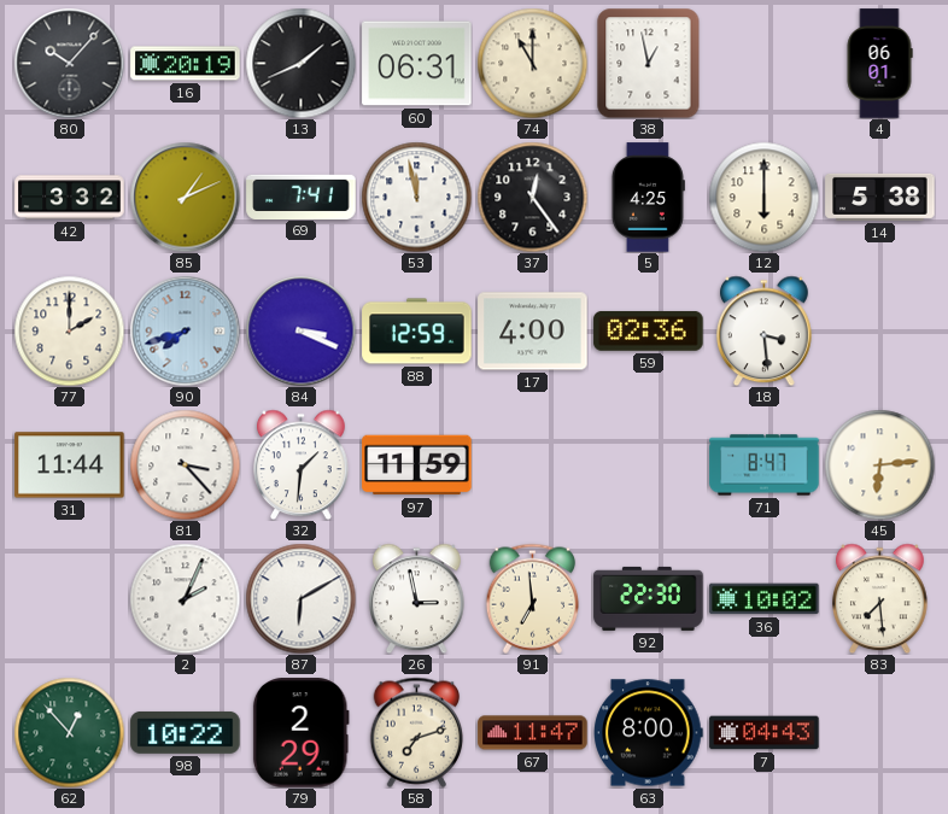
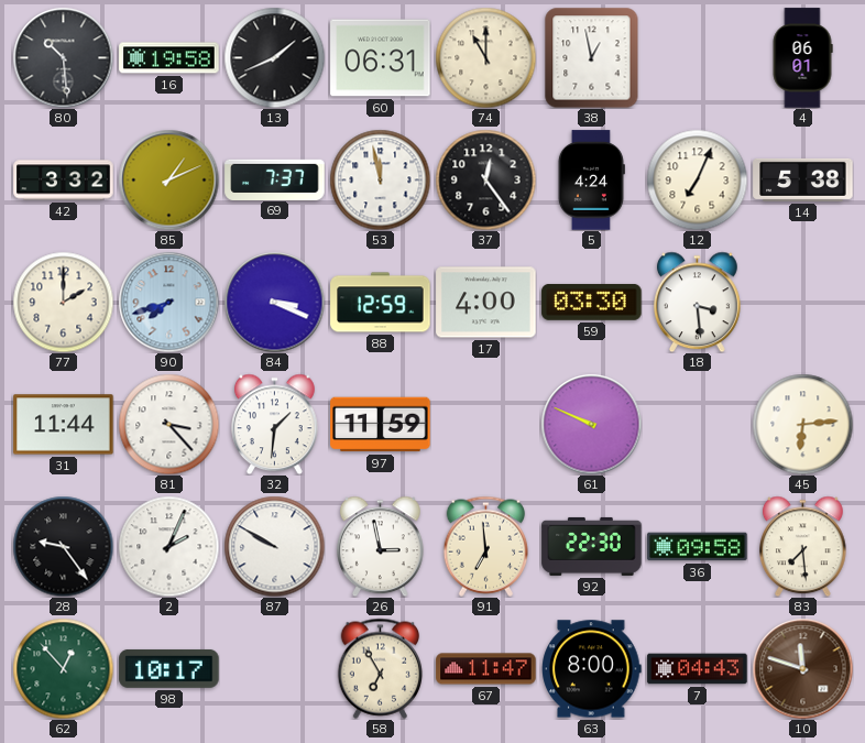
80: 10:07 -> 10:29 (63, 57)
16: 20:19 -> 19:58 (169, 58)
69: 7:41 -> 7:37 (275, 179)
5: 4:25 -> 4:24 (591, 181)
12: 6:00 -> 7:04 (697, 179)
59: 02:36 -> 03:30 (592, 303)
61: none -> 9:49 (591, 424)
71: 8:47 -> none (765, 465)
28: none -> 9:24 (63, 546)
87: 6:10 -> 9:50 (274, 546)
36: 10:02 -> 09:58 (698, 547)
98: 10:22 -> 10:17 (169, 668)
79: 2:29 -> none (300, 733)
58: 7:12 -> 6:55 (381, 668)
10: none -> 11:48 (802, 668)
